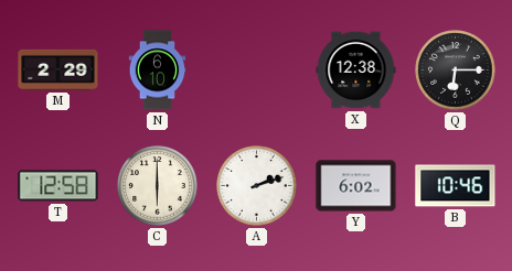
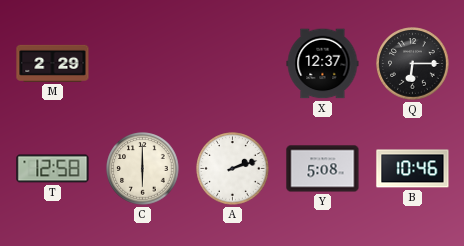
N: 6:10 -> none (158, 71)
X: 12:38 -> 12:37 (323, 64)
Y: 6:02 -> 5:08 (323, 169)
